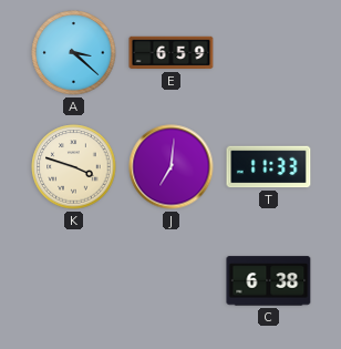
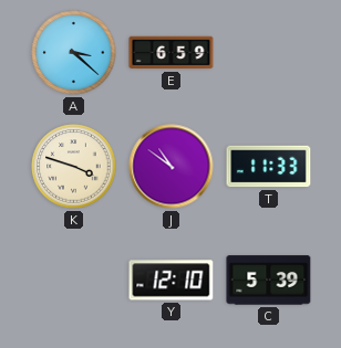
J: 7:01 -> 10:51 (172, 167)
Y: none -> 12:10 (172, 281)
C: 6:38 -> 5:39 (269, 281)
